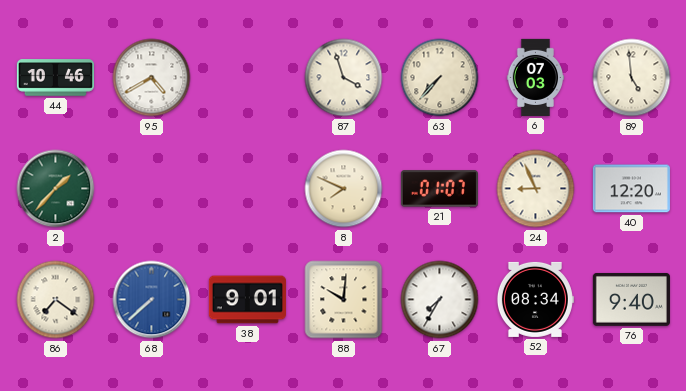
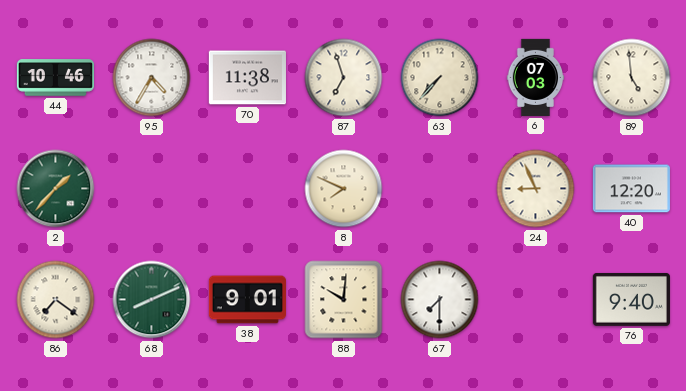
95: 4:40 -> 4:35 (152, 78)
70: none -> 11:38 (247, 78)
87: 3:57 -> 6:57 (344, 78)
21: 01:07 -> none (439, 189)
68: 7:38 -> 8:11 (152, 300)
68 dial: blue -> green (152, 300)
67: 7:35 -> 7:30 (440, 300)
52: 08:34 -> none (535, 299)
